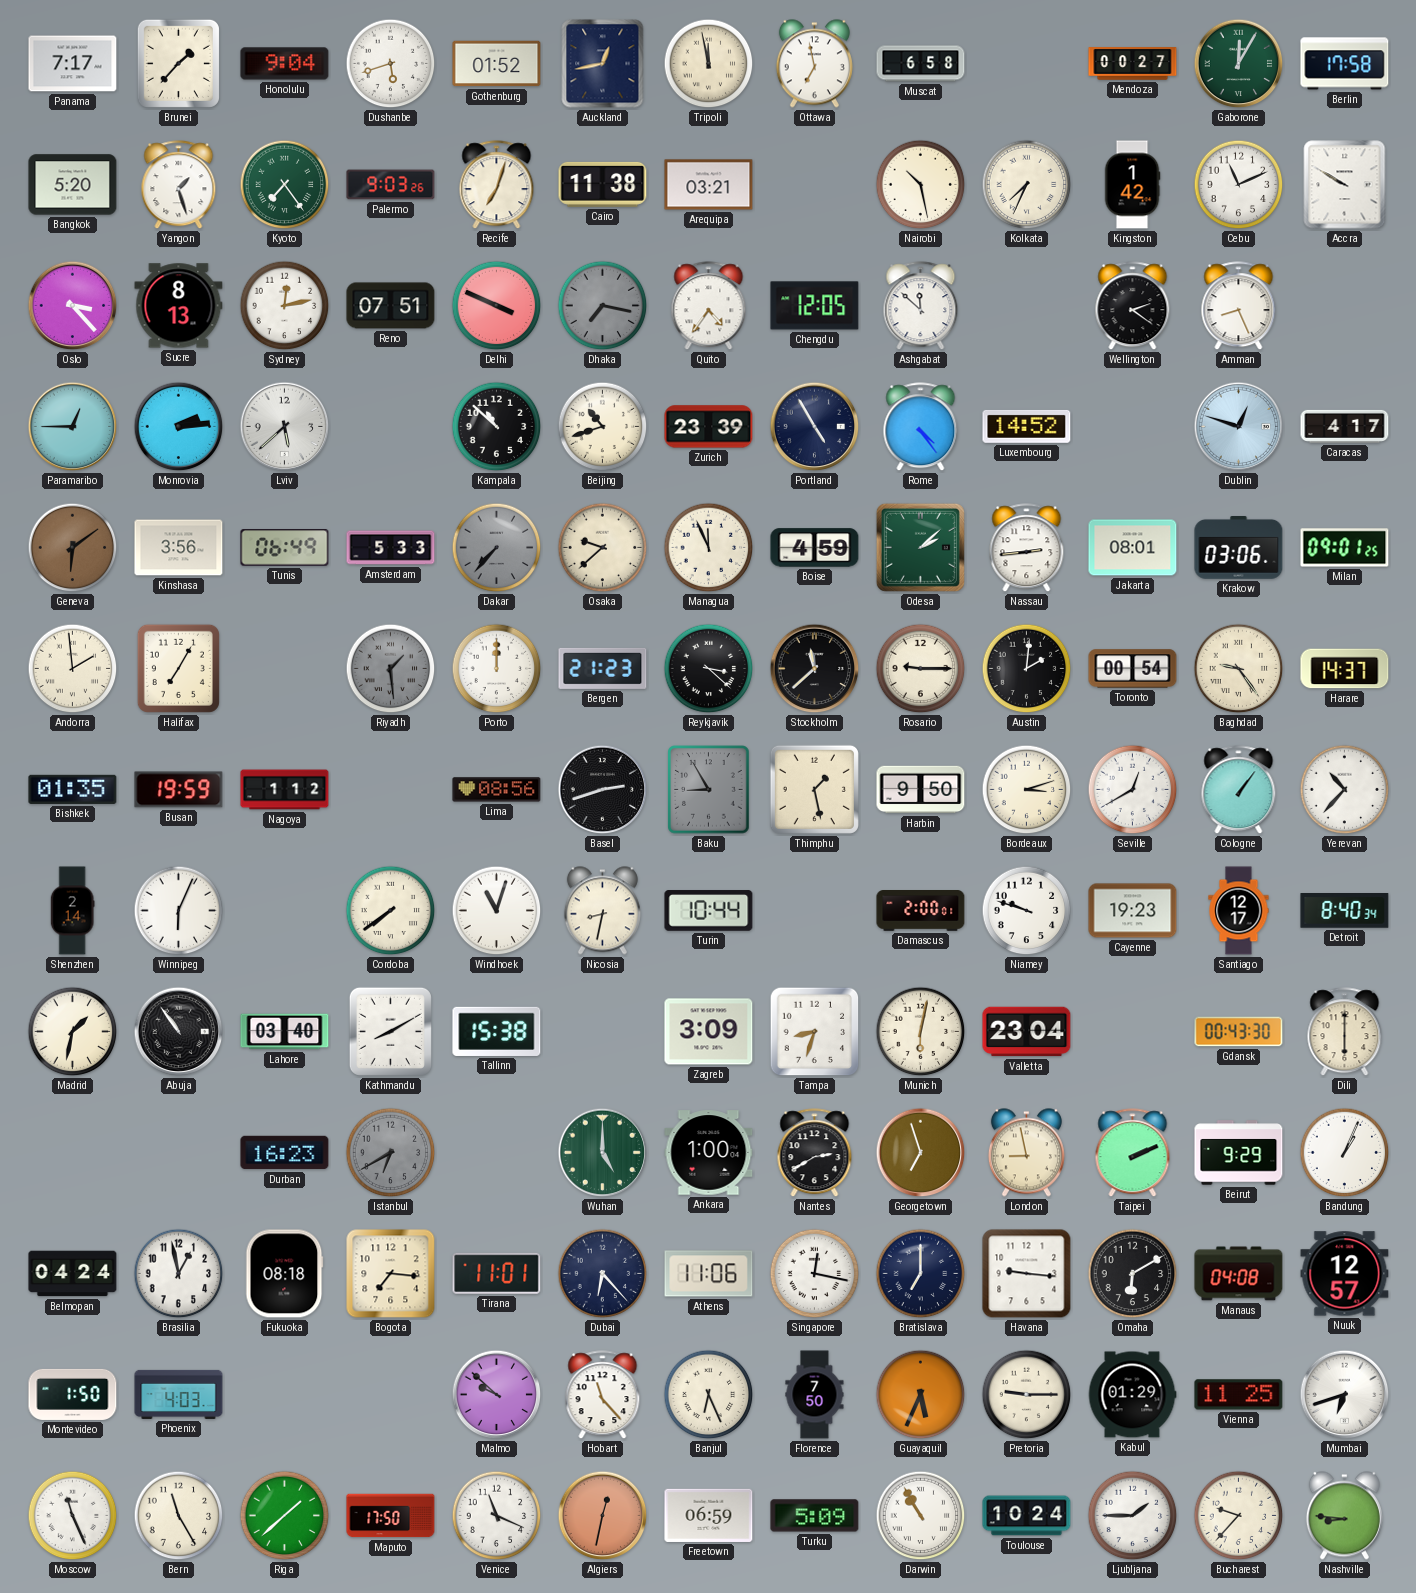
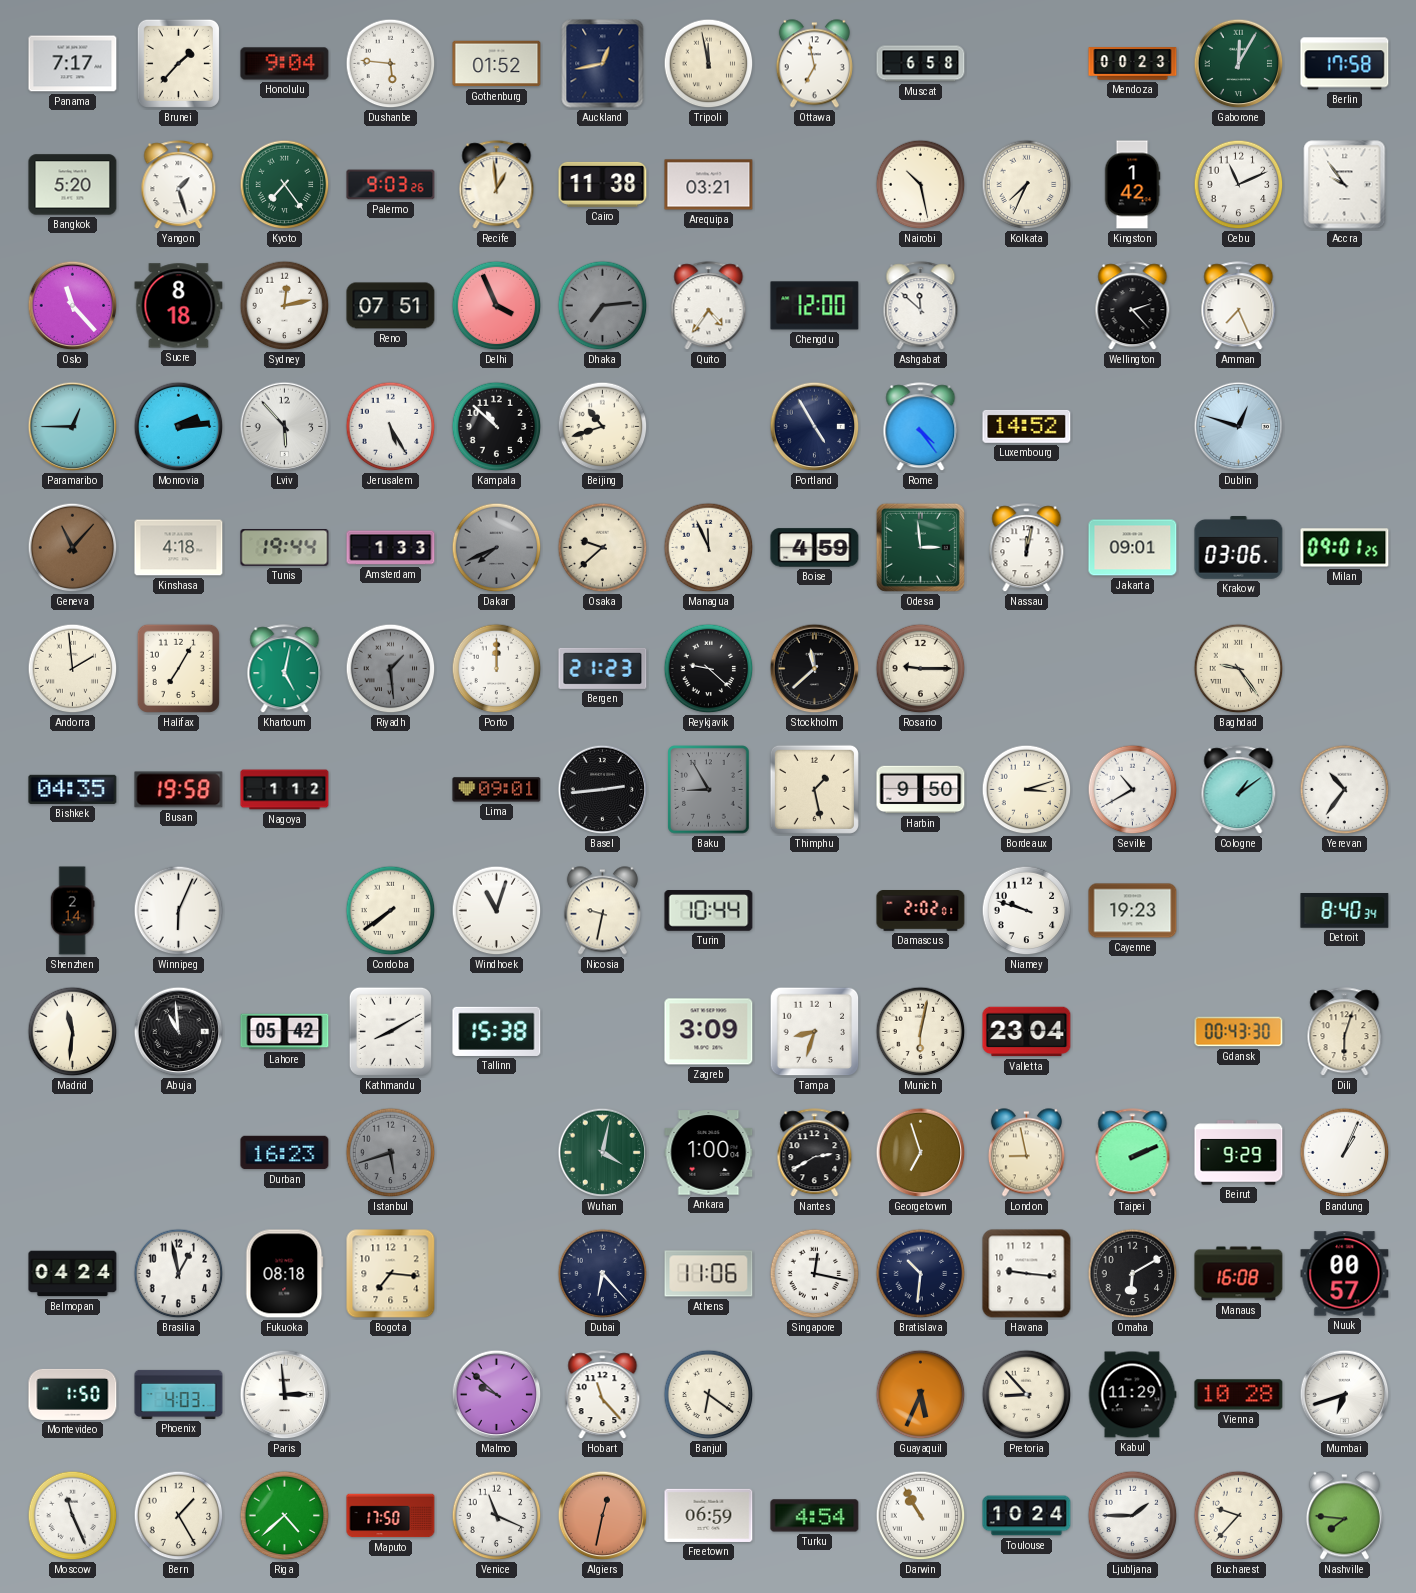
Dushanbe: 5:42 -> 5:46 (391, 64)
Mendoza: 00:27 -> 00:23 (1133, 64)
Recife: 7:03 -> 12:59 (497, 185)
Accra: 9:50 -> 9:54 (1345, 185)
Oslo: 3:23 -> 11:23 (73, 306)
Sucre: 8:13 -> 8:18 (179, 306)
Delhi: 3:49 -> 3:56 (497, 306)
Dhaka: 7:17 -> 7:14 (603, 306)
Chengdu: 12:05 -> 12:00 (815, 306)
Wellington: 2:21 -> 2:23 (1133, 306)
Amman: 8:26 -> 7:26 (1239, 306)
Lviv: 5:38 -> 5:53 (285, 427)
Jerusalem: none -> 5:25 (391, 427)
Zurich: 23:39 -> none (709, 427)
Caracas: 4:17 -> none (1345, 426)
Geneva: 6:09 -> 11:07 (73, 548)
Kinshasa: 3:56 -> 4:18 (179, 548)
Tunis: 06:49 -> 19:44 (285, 548)
Amsterdam: 5:33 -> 1:33 (391, 548)
Dakar: 7:37 -> 7:41 (497, 548)
Odesa: 2:08 -> 2:59 (920, 547)
Nassau: 2:44 -> 12:02 (1027, 548)
Jakarta: 08:01 -> 09:01 (1133, 548)
Khartoum: none -> 5:02 (285, 669)
Reykjavik: 3:22 -> 9:22 (709, 669)
Austin: 2:01 -> none (1027, 669)
Toronto: 00:54 -> none (1133, 669)
Harare: 14:37 -> none (1345, 669)
Bishkek: 01:35 -> 04:35 (73, 789)
Busan: 19:59 -> 19:58 (179, 790)
Lima: 08:56 -> 09:01 (497, 790)
Basel: 2:42 -> 2:44 (603, 790)
Seville: 12:40 -> 10:40 (1133, 790)
Cologne: 1:06 -> 1:09 (1239, 790)
Yerevan: 10:37 -> 10:36 (1345, 790)
Nicosia: 8:32 -> 9:32 (602, 911)
Damascus: 2:00 -> 2:02 (921, 911)
Santiago: 12:17 -> none (1239, 911)
Madrid: 1:32 -> 11:31 (73, 1032)
Abuja: 10:54 -> 10:59 (179, 1032)
Lahore: 03:40 -> 05:42 (285, 1032)
Dili: 6:00 -> 6:03 (1345, 1032)
Istanbul: 6:40 -> 5:42 (391, 1153)
Wuhan: 5:00 -> 4:02 (603, 1153)
Tirana: 11:01 -> none (497, 1273)
Bratislava: 7:00 -> 10:31 (921, 1274)
Manaus: 04:08 -> 16:08 (1239, 1274)
Nuuk: 12:57 -> 00:57 (1345, 1274)
Paris: none -> 2:59 (285, 1395)
Banjul: 6:26 -> 6:21 (709, 1395)
Florence: 7:50 -> none (815, 1395)
Pretoria: 9:15 -> 8:53 (1027, 1395)
Kabul: 01:29 -> 11:29 (1132, 1395)
Vienna: 11:25 -> 10:28 (1239, 1395)
Bern: 11:25 -> 1:25 (179, 1516)
Riga: 1:38 -> 4:38 (285, 1516)
Turku: 5:09 -> 4:54 (815, 1516)
Nashville: 8:46 -> 7:46 (1344, 1516)
